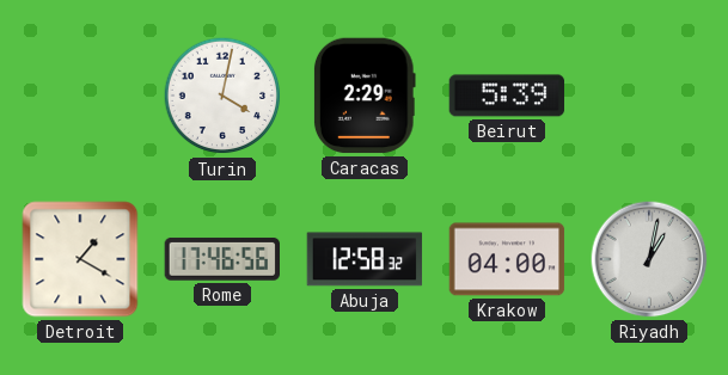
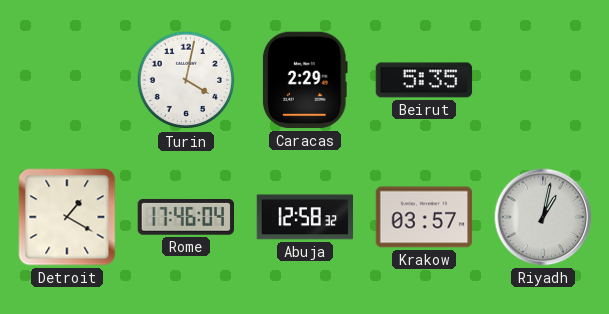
Beirut: 5:39 -> 5:35 (424, 80)
Rome: 17:46:56 -> 17:46:04 (185, 217)
Krakow: 04:00 -> 03:57 (424, 217)
